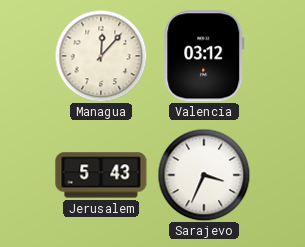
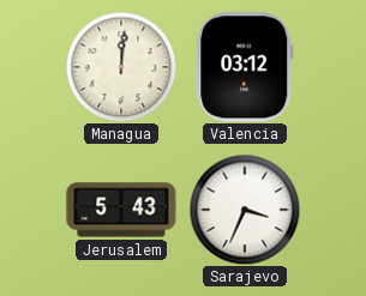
Managua: 12:07 -> 12:01 (121, 67)
